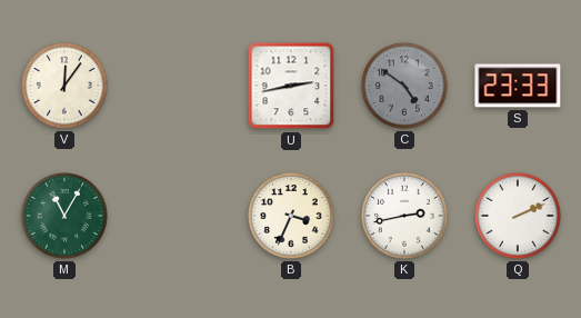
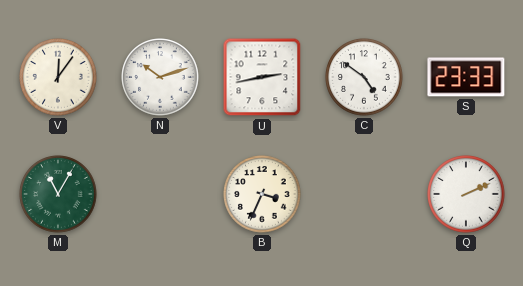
N: none -> 10:12 (160, 77)
C dial: grey -> white (364, 77)
K: 2:43 -> none (404, 216)
